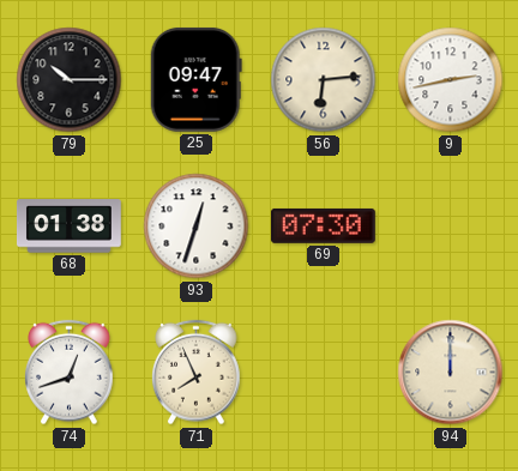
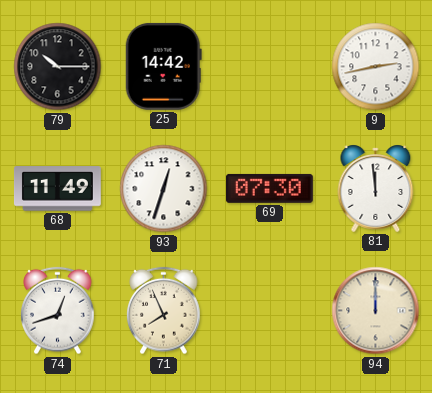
25: 09:47 -> 14:42 (163, 66)
56: 6:14 -> none (324, 80)
68: 01:38 -> 11:49 (57, 189)
81: none -> 11:59 (376, 188)
